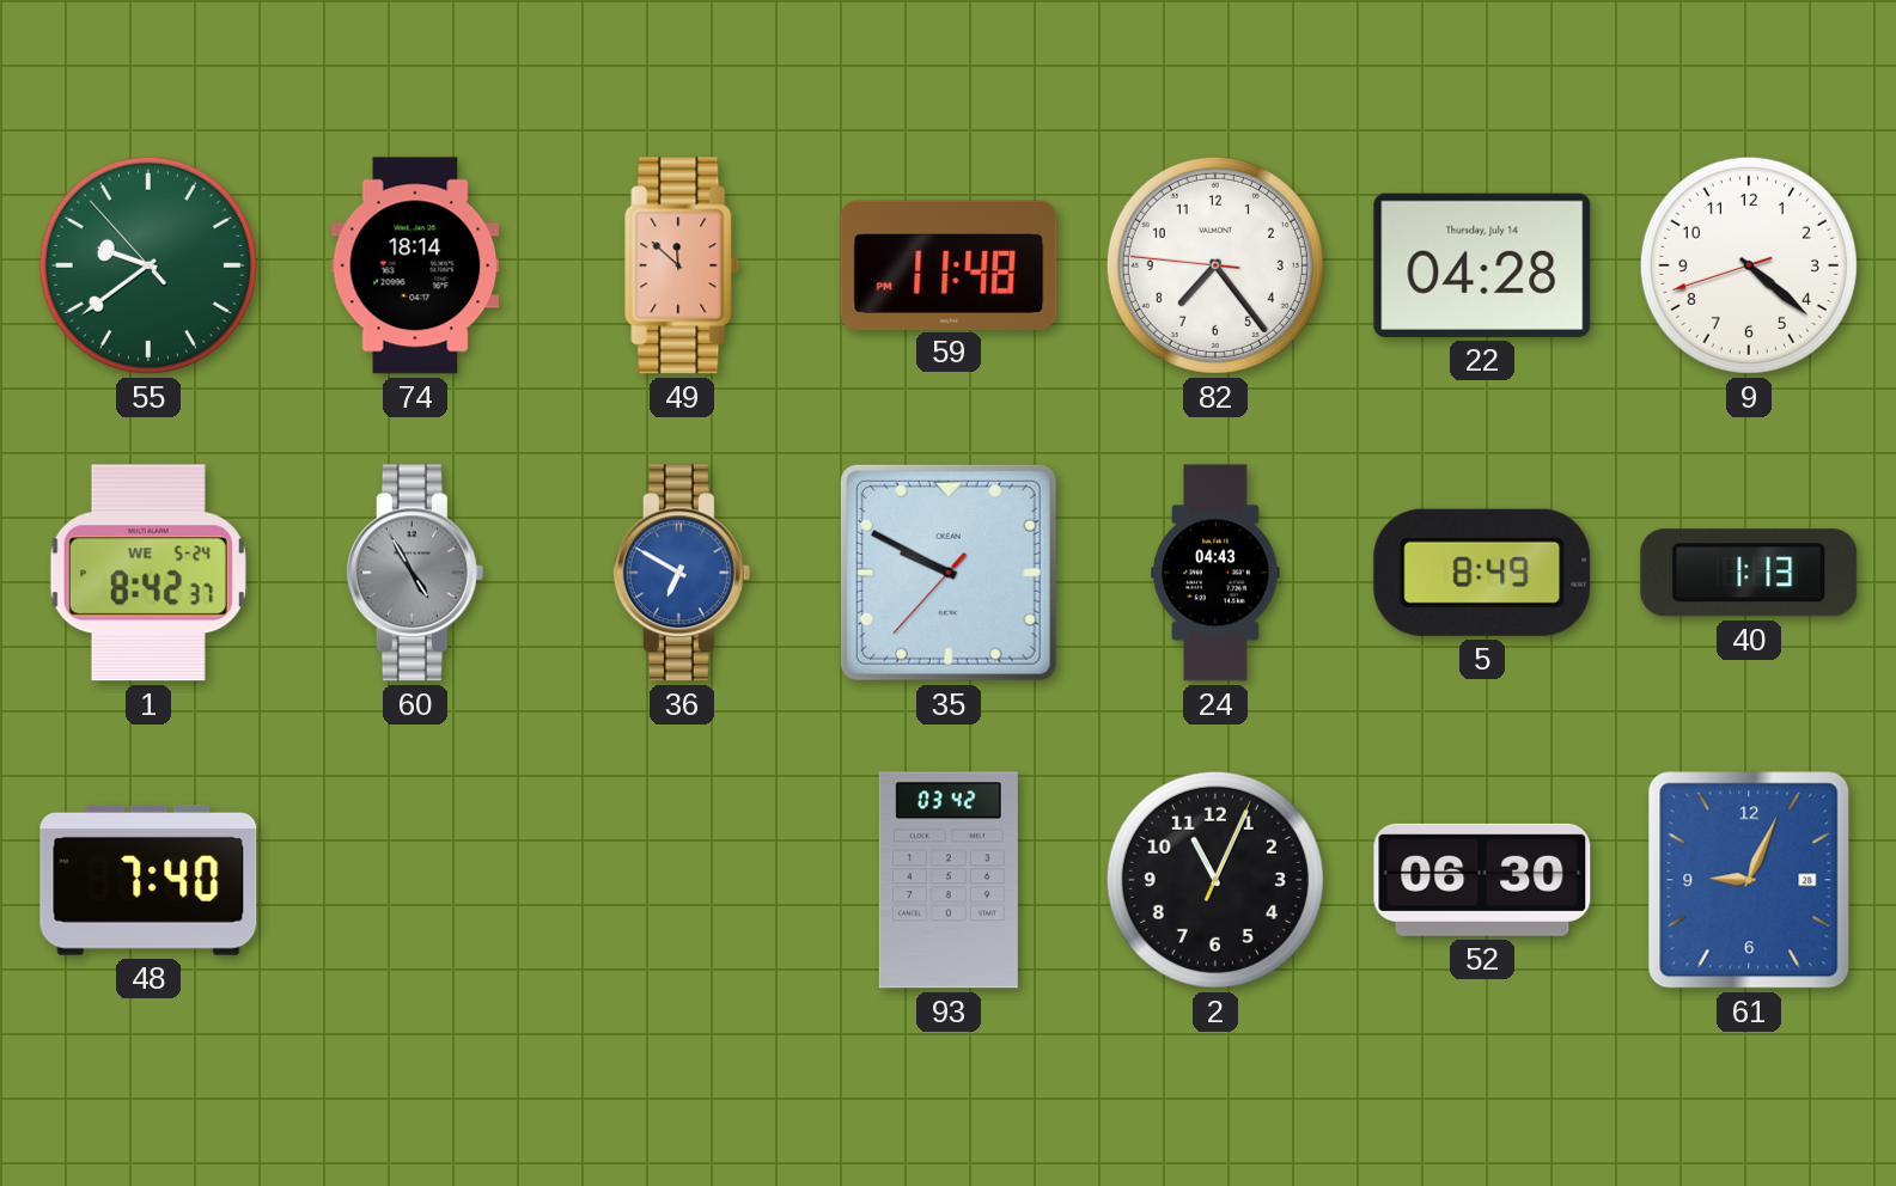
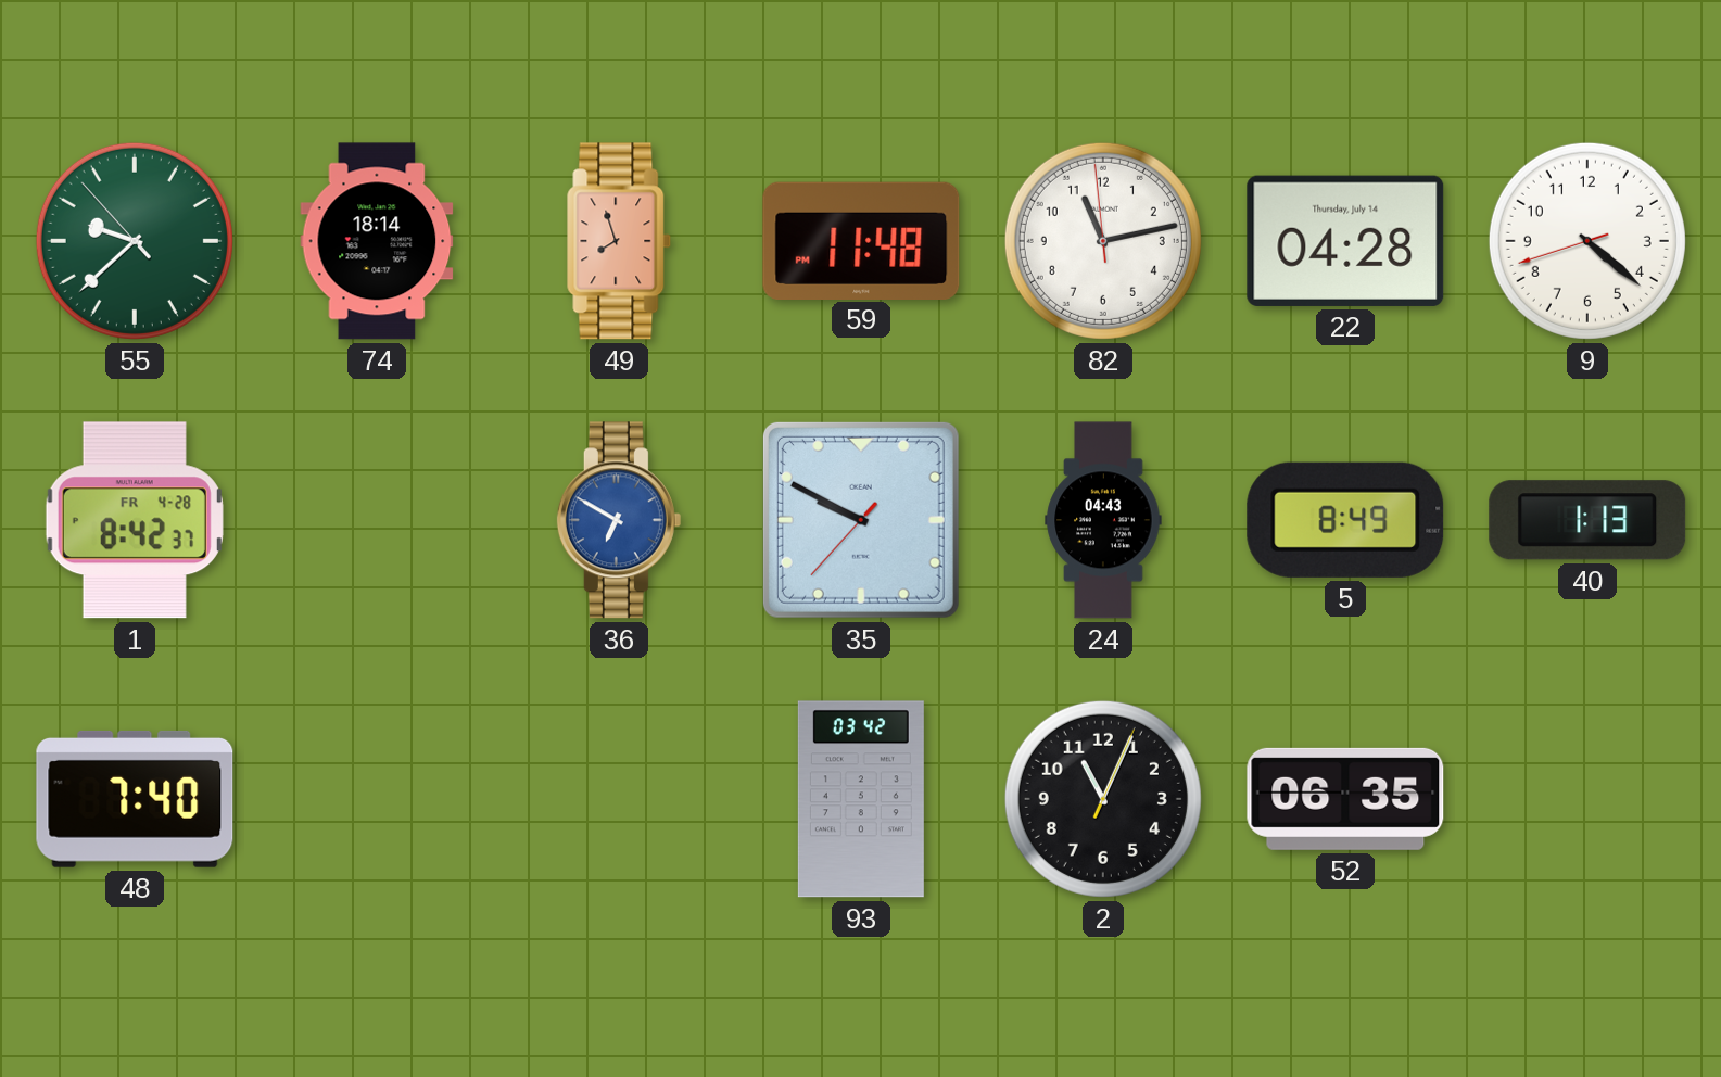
55: 9:38 -> 9:37 (135, 241)
49: 11:52 -> 7:57 (619, 241)
82: 7:23 -> 11:12 (1103, 241)
1 date: WE 5-24 -> FR 4-28 (135, 520)
60: 4:55 -> none (415, 573)
52: 06:30 -> 06:35 (1345, 799)
61: 9:04 -> none (1749, 880)
